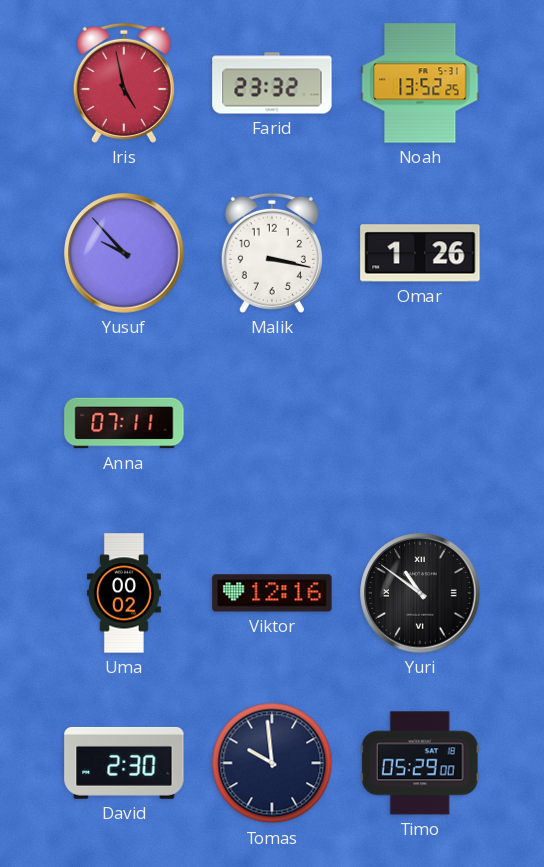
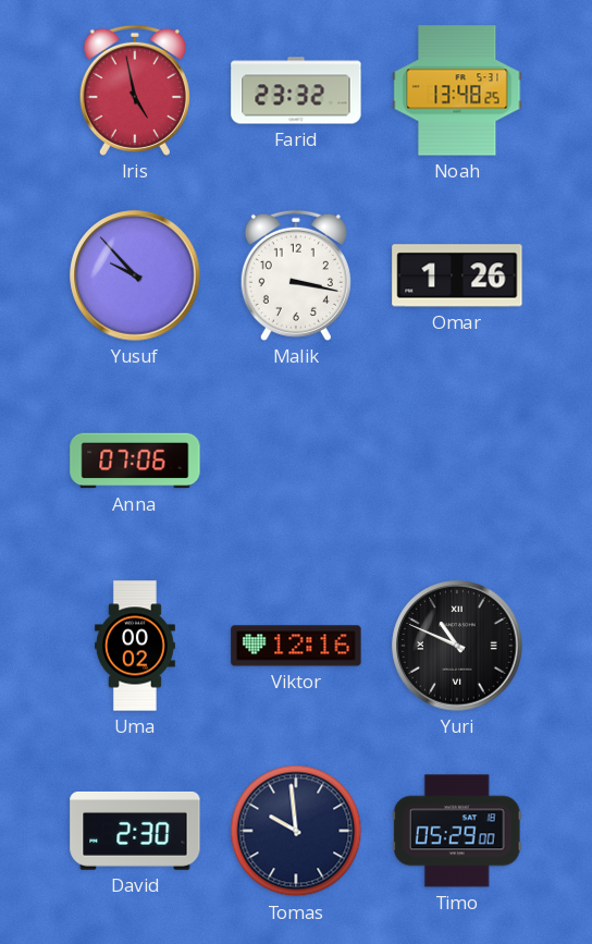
Noah: 13:52 -> 13:48 (457, 90)
Anna: 07:11 -> 07:06 (135, 461)
Yuri: 10:51 -> 10:49 (457, 646)
